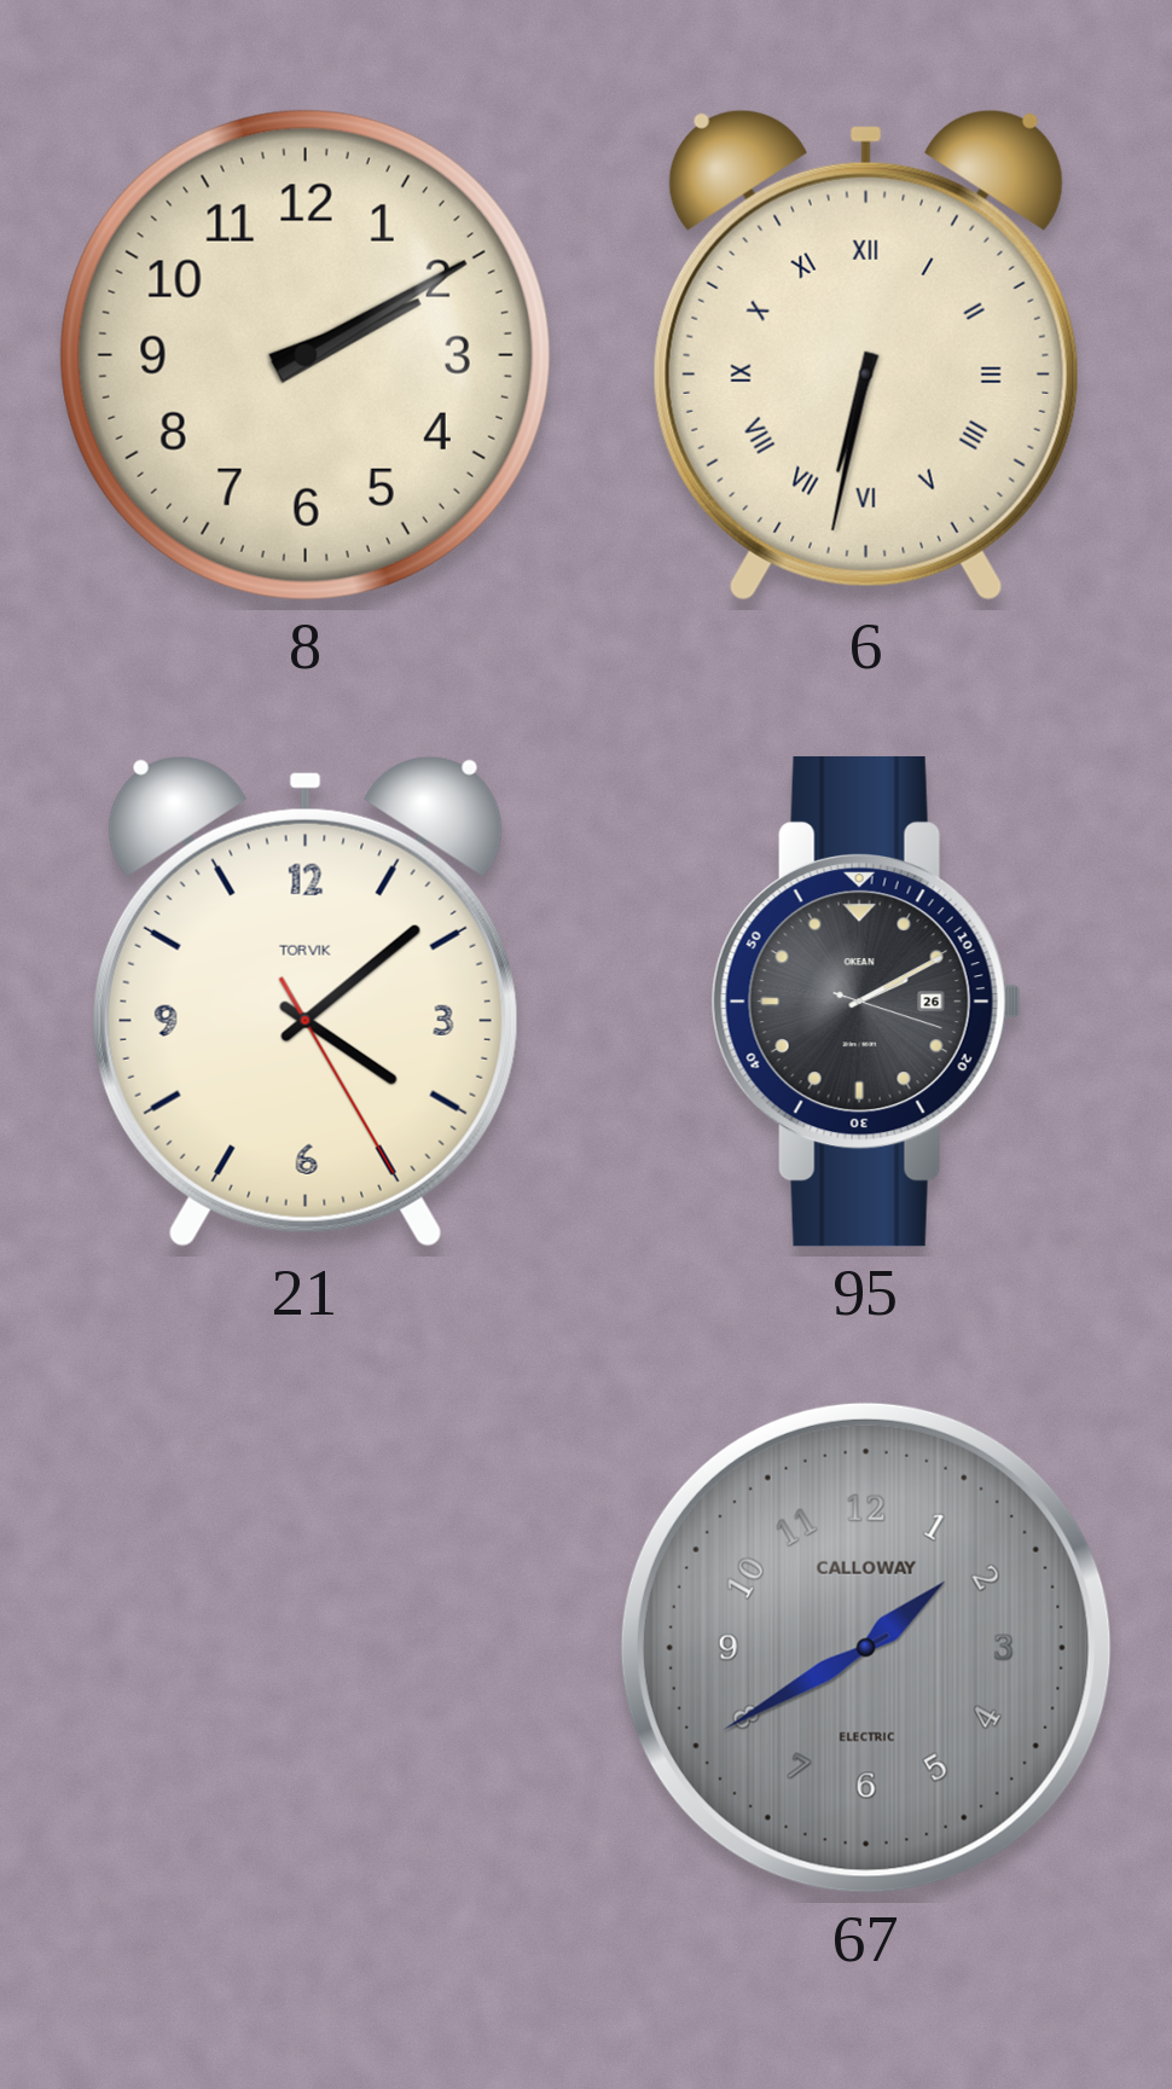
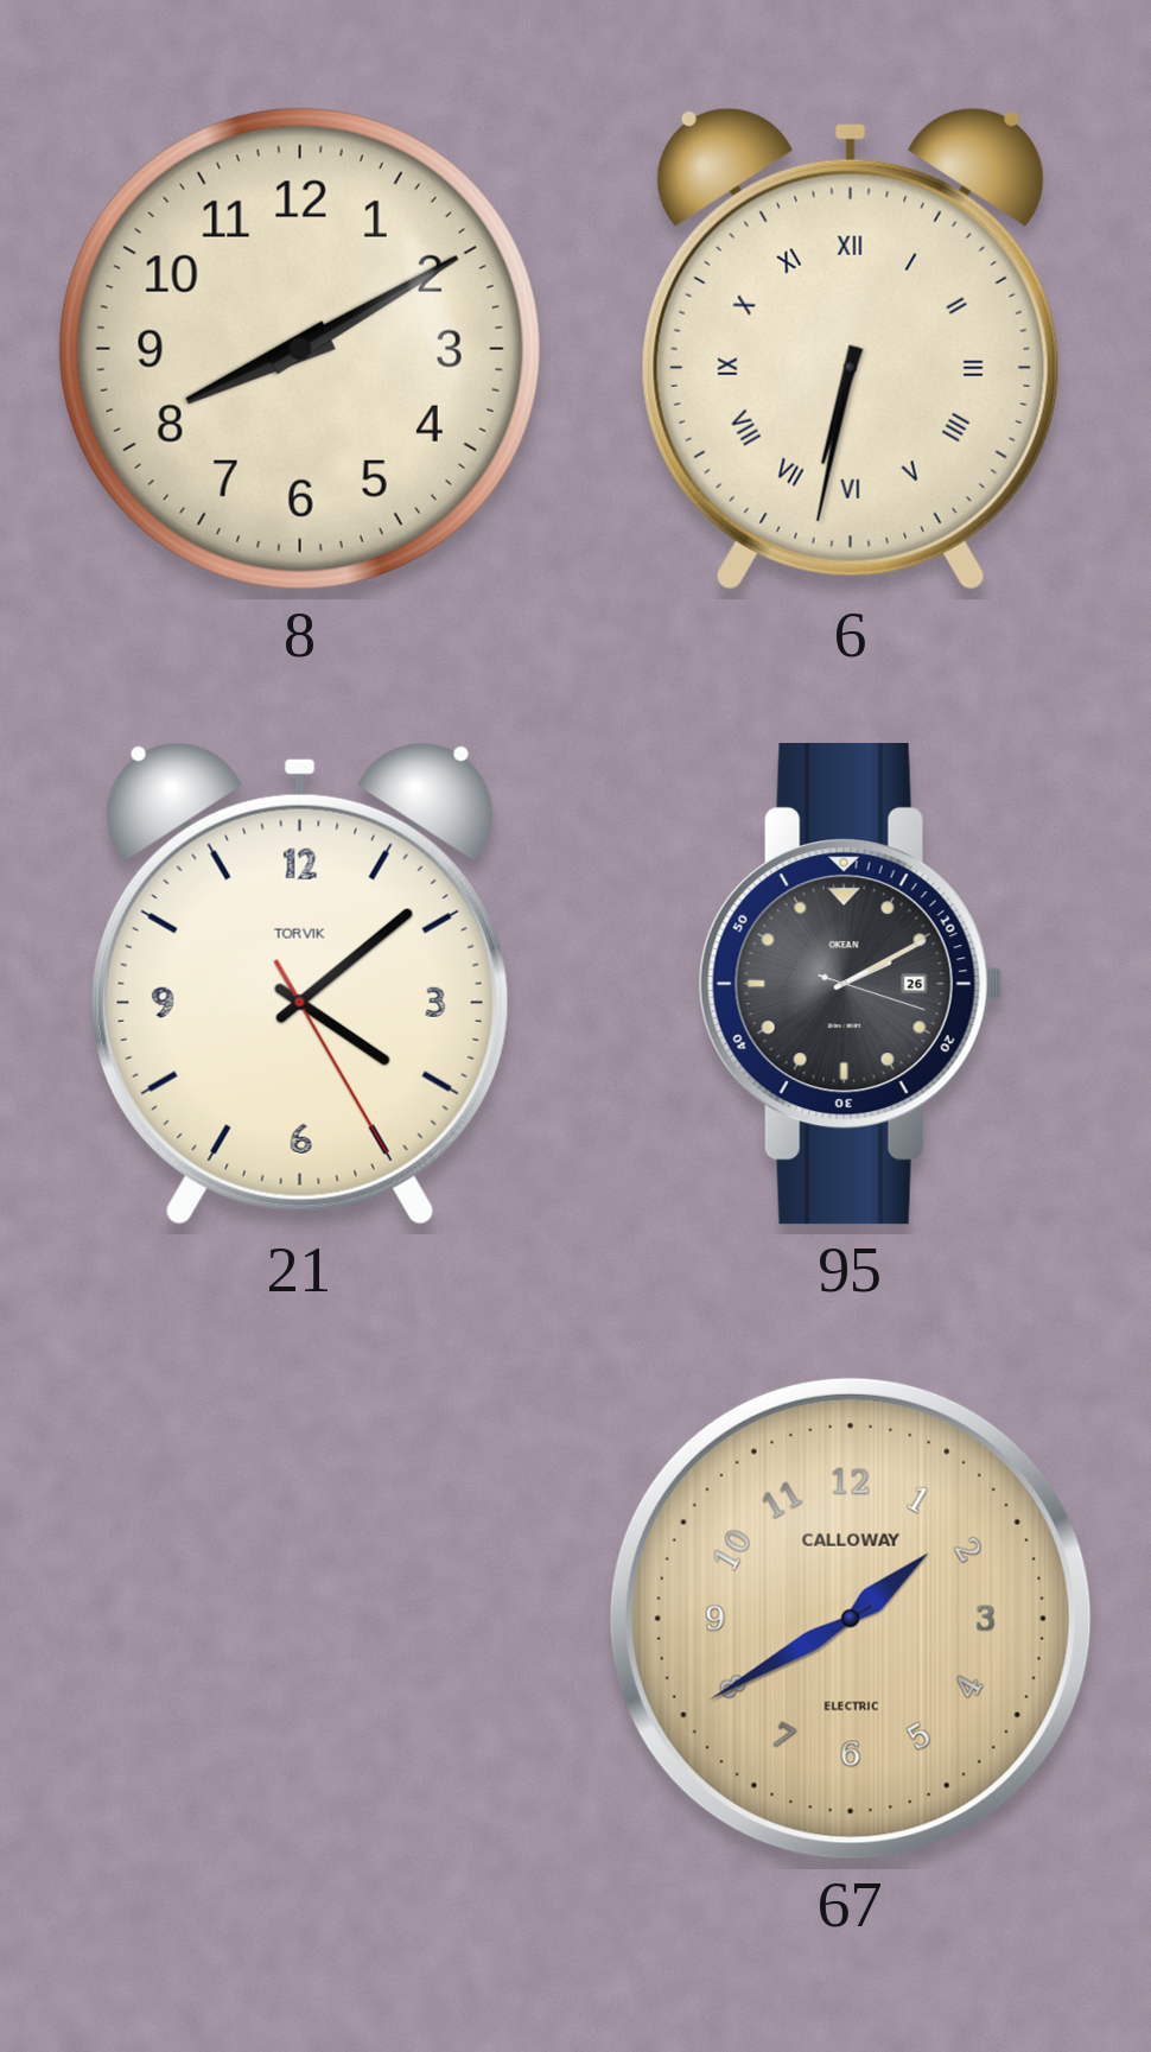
8: 2:10 -> 8:10 (300, 349)
67 dial: grey -> champagne (851, 1619)
